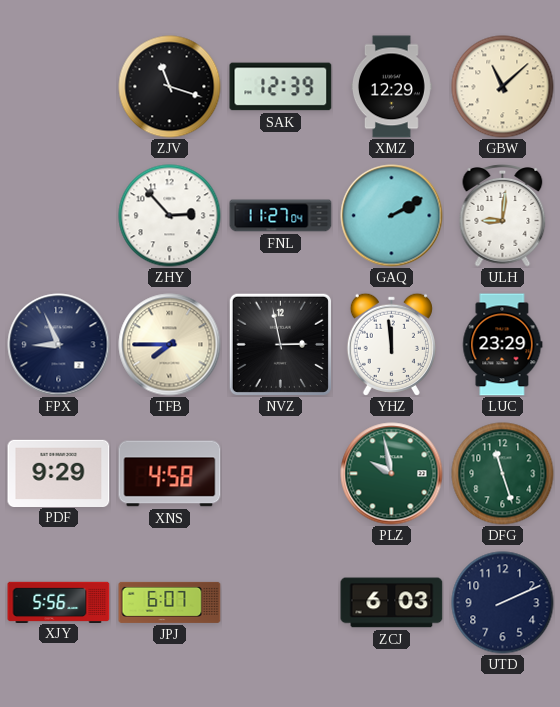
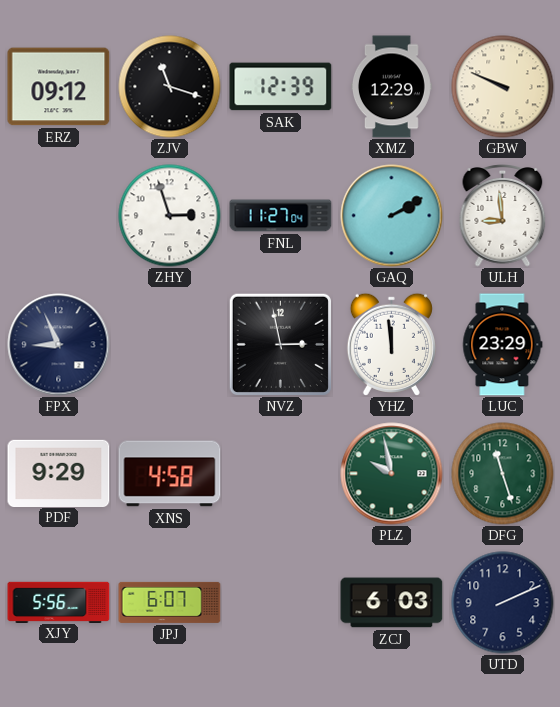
ERZ: none -> 09:12 (59, 87)
GBW: 11:08 -> 9:49 (503, 87)
ZHY: 2:53 -> 2:57 (170, 216)
ULH: 9:01 -> 8:59 (503, 216)
TFB: 7:45 -> none (170, 345)
